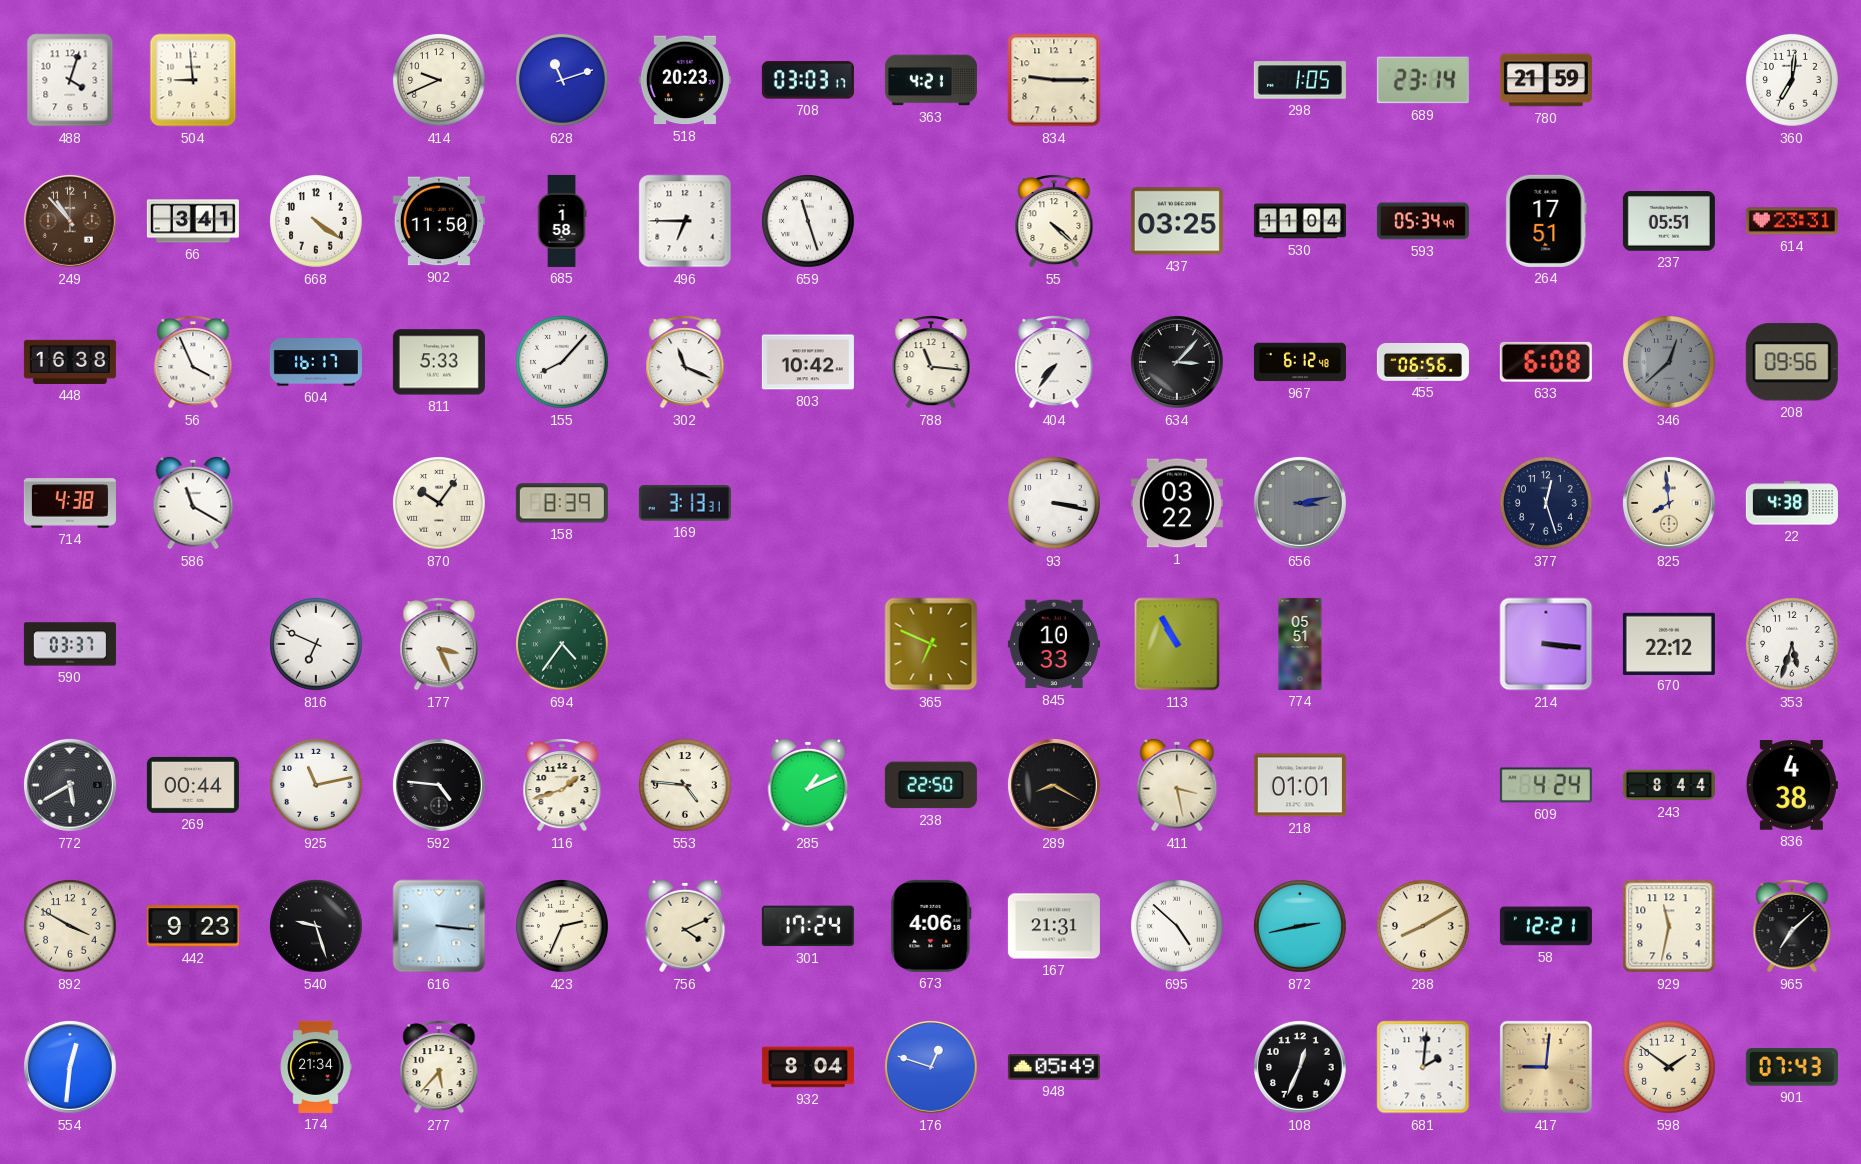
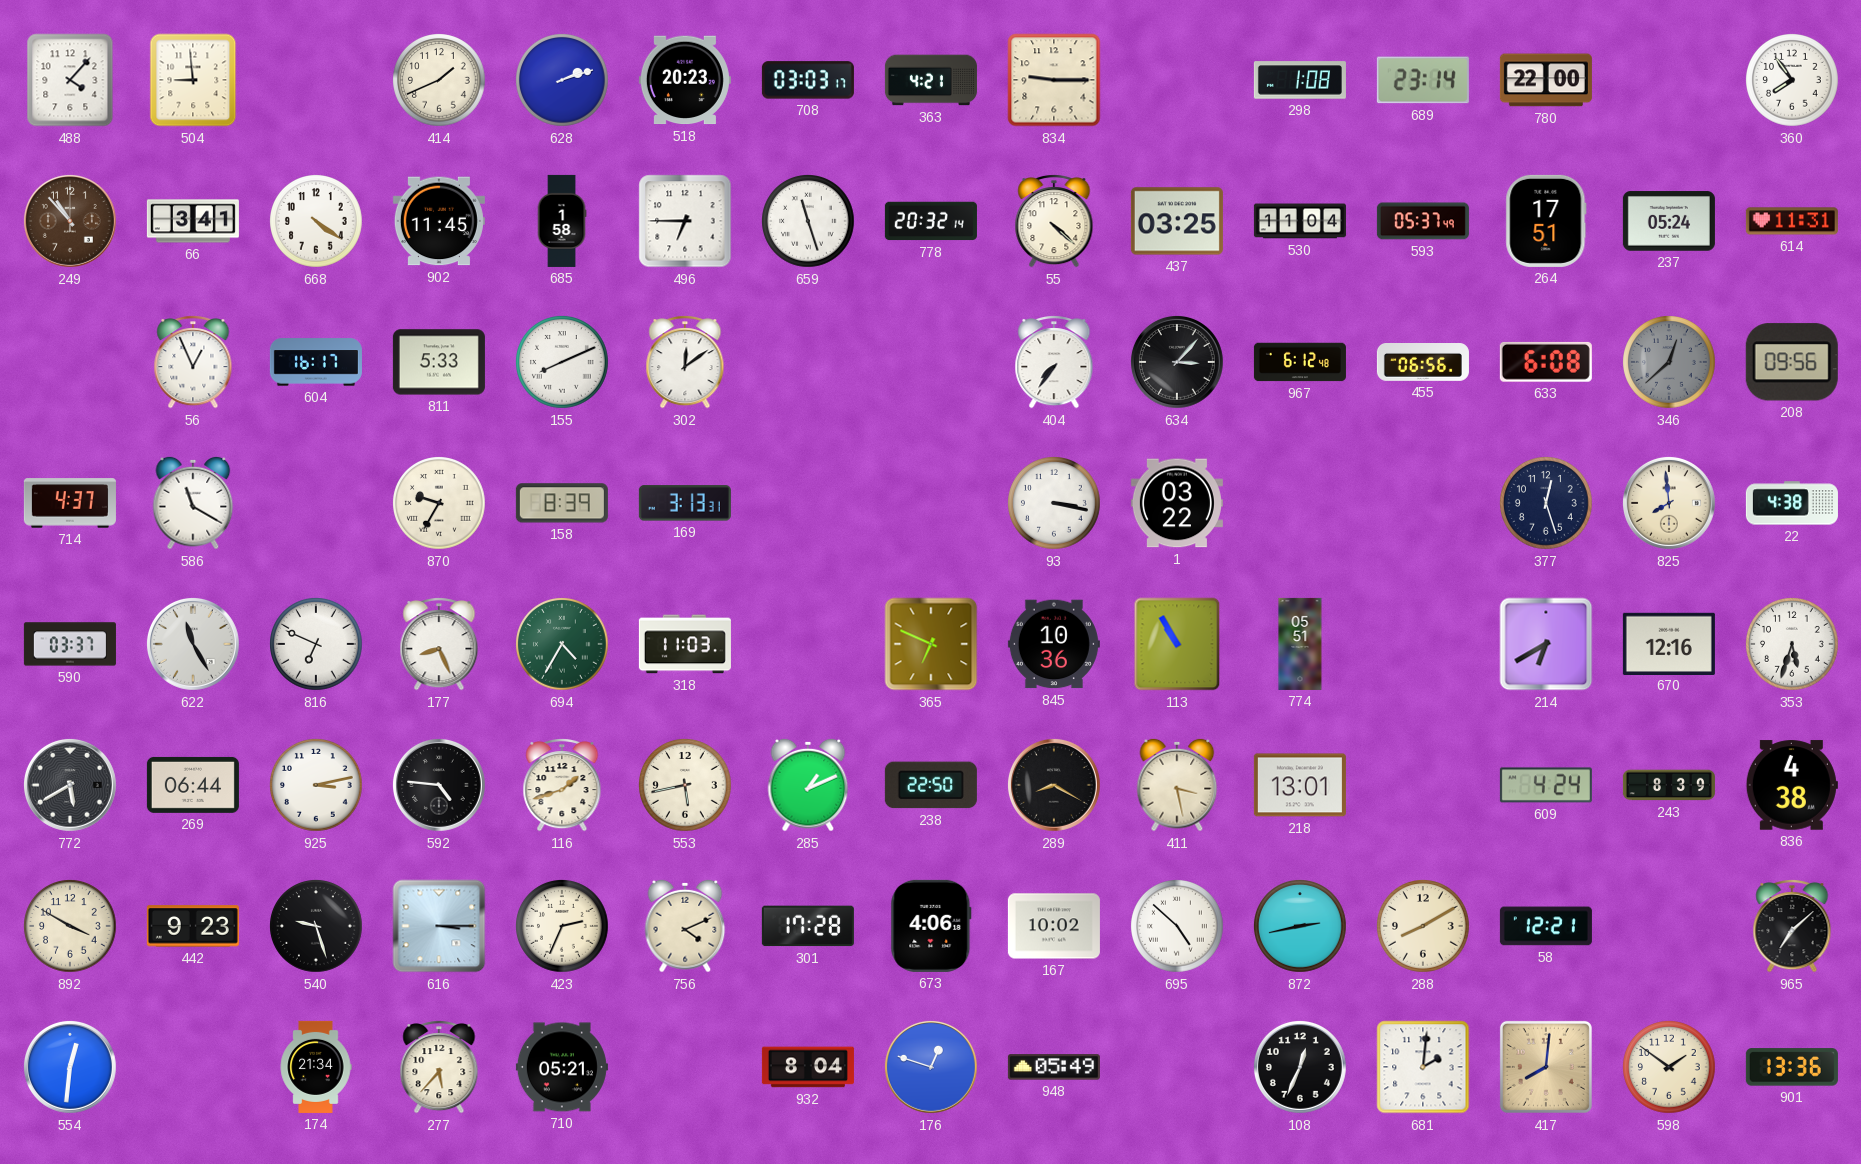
488: 4:03 -> 4:07 (70, 80)
414: 9:41 -> 1:41 (439, 80)
628: 11:12 -> 2:12 (562, 80)
298: 1:05 -> 1:08 (1300, 80)
780: 21:59 -> 22:00 (1546, 80)
360: 7:01 -> 7:54 (1792, 80)
902: 11:50 -> 11:45 (439, 221)
778: none -> 20:32 (931, 221)
593: 05:34 -> 05:37 (1423, 221)
237: 05:51 -> 05:24 (1669, 221)
614: 23:31 -> 11:31 (1792, 221)
448: 16:38 -> none (70, 362)
56: 3:56 -> 12:56 (193, 363)
155: 8:07 -> 8:11 (562, 362)
302: 11:19 -> 12:09 (685, 363)
803: 10:42 -> none (808, 362)
788: 11:16 -> none (931, 363)
714: 4:38 -> 4:37 (70, 503)
870: 10:06 -> 9:35 (439, 503)
656: 3:13 -> none (1300, 503)
622: none -> 11:25 (193, 644)
177: 3:26 -> 8:26 (439, 645)
694: 4:36 -> 4:35 (562, 644)
318: none -> 11:03 (685, 644)
845: 10:33 -> 10:36 (1054, 644)
214: 3:16 -> 6:40 (1546, 644)
670: 22:12 -> 12:16 (1669, 643)
269: 00:44 -> 06:44 (193, 785)
925: 11:13 -> 3:13 (316, 785)
553: 4:46 -> 5:43 (685, 785)
218: 01:01 -> 13:01 (1300, 785)
243: 8:44 -> 8:39 (1669, 785)
616: 3:16 -> 3:15 (439, 926)
301: 17:24 -> 17:28 (808, 926)
167: 21:31 -> 10:02 (1054, 926)
929: 11:32 -> none (1669, 926)
710: none -> 05:21 (562, 1067)
417: 9:01 -> 8:01 (1546, 1067)
901: 07:43 -> 13:36 (1792, 1067)
